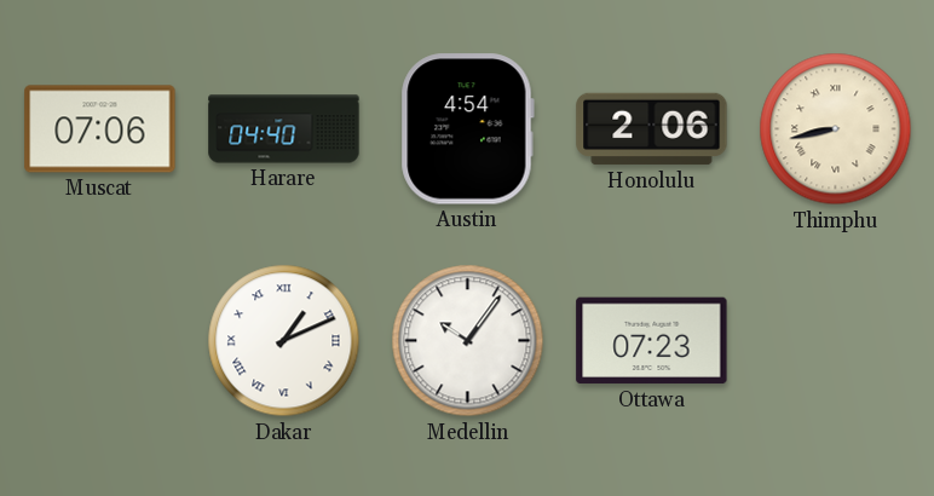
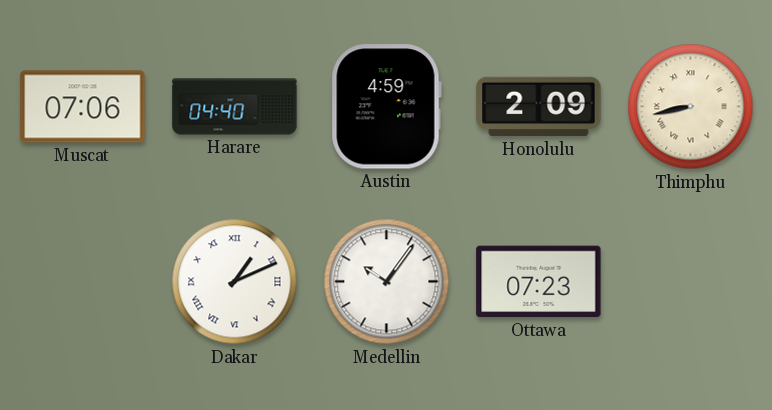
Austin: 4:54 -> 4:59 (386, 107)
Honolulu: 2:06 -> 2:09 (539, 107)
